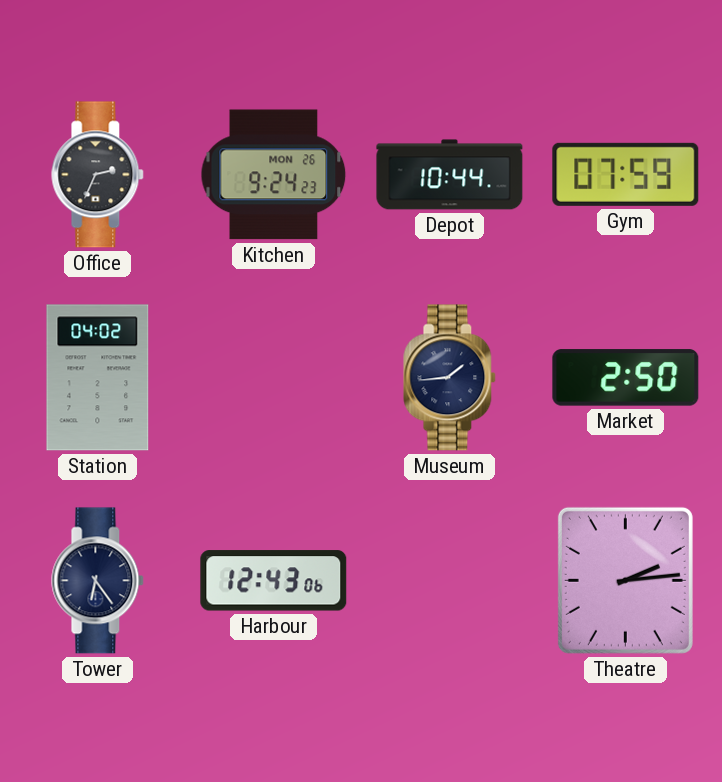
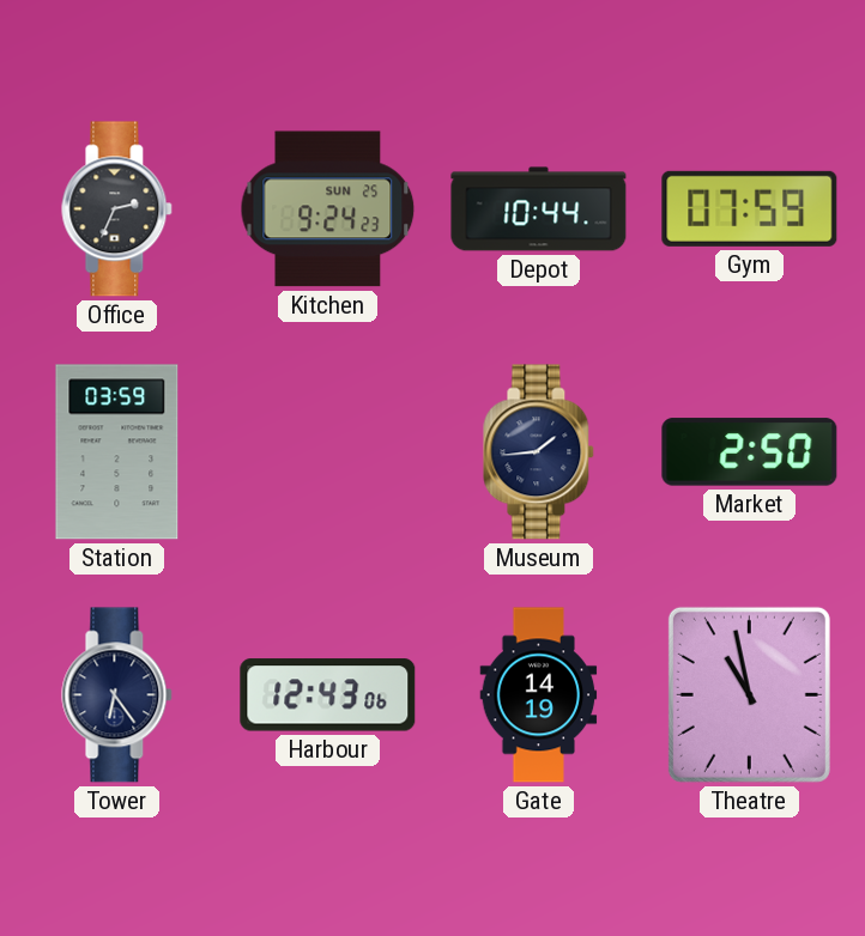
Kitchen date: MON 26 -> SUN 25 (328, 209)
Station: 04:02 -> 03:59 (117, 452)
Gate: none -> 14:19 (539, 695)
Theatre: 2:14 -> 10:58 (749, 694)
